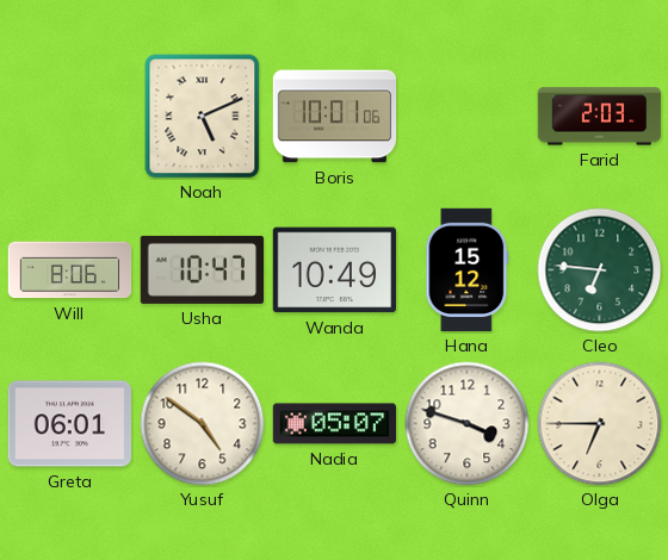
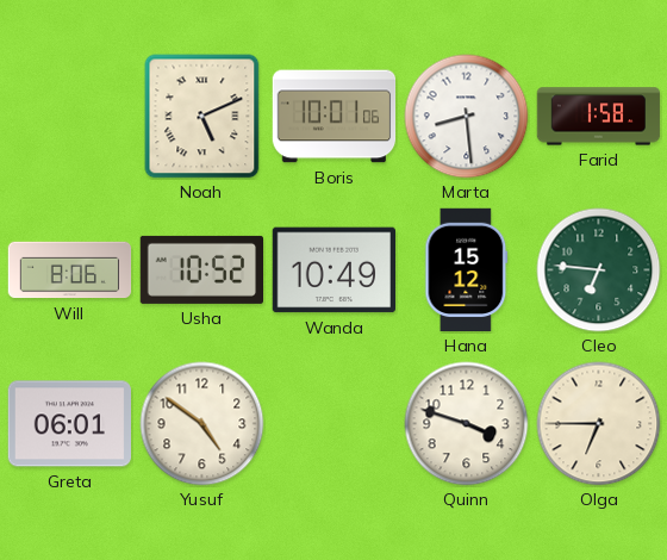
Marta: none -> 8:29 (467, 117)
Farid: 2:03 -> 1:58 (599, 117)
Usha: 10:47 -> 10:52 (201, 269)
Nadia: 05:07 -> none (335, 424)
